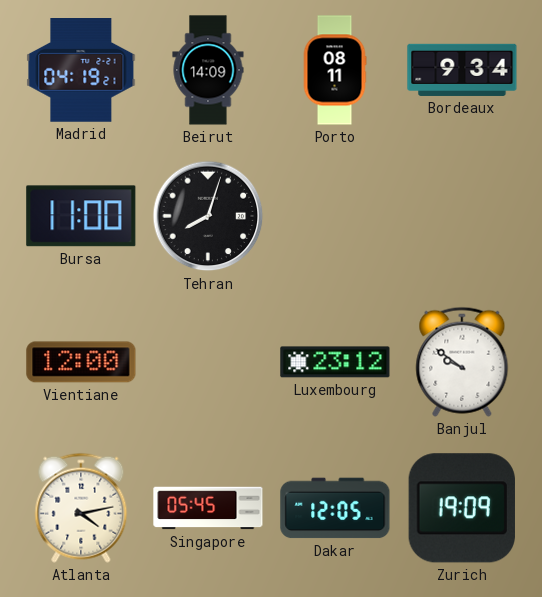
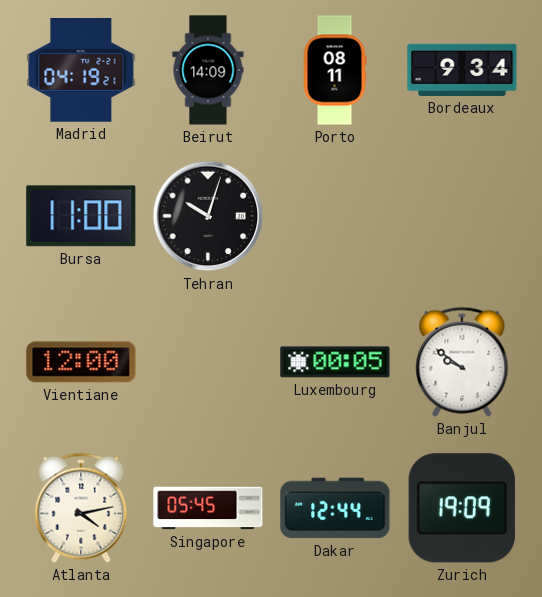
Tehran: 8:03 -> 10:03 (208, 216)
Luxembourg: 23:12 -> 00:05 (335, 362)
Dakar: 12:05 -> 12:44 (335, 508)
